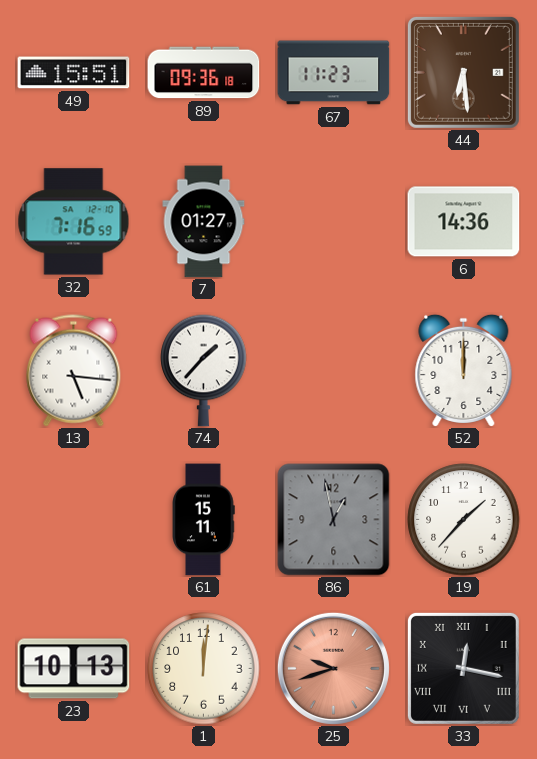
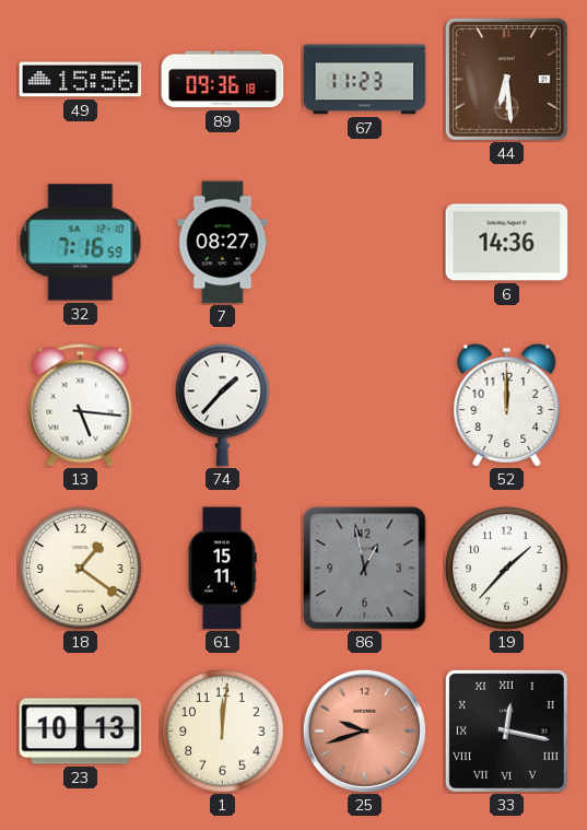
49: 15:51 -> 15:56 (81, 80)
7: 01:27 -> 08:27 (223, 243)
18: none -> 1:21 (81, 569)
